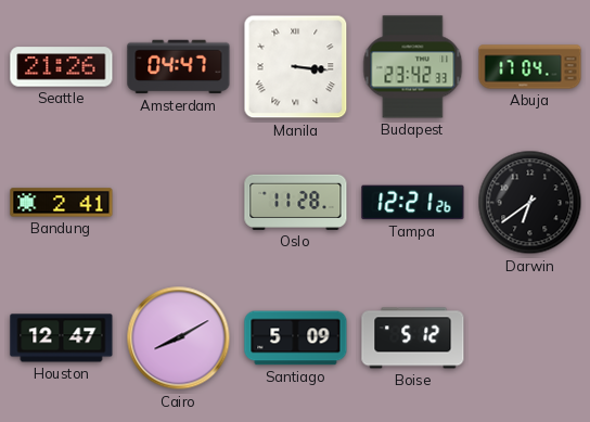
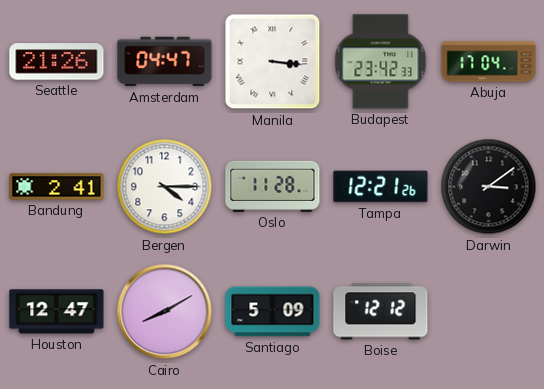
Bergen: none -> 4:15 (165, 187)
Darwin: 6:39 -> 3:09 (489, 187)
Boise: 5:12 -> 12:12 (381, 312)
